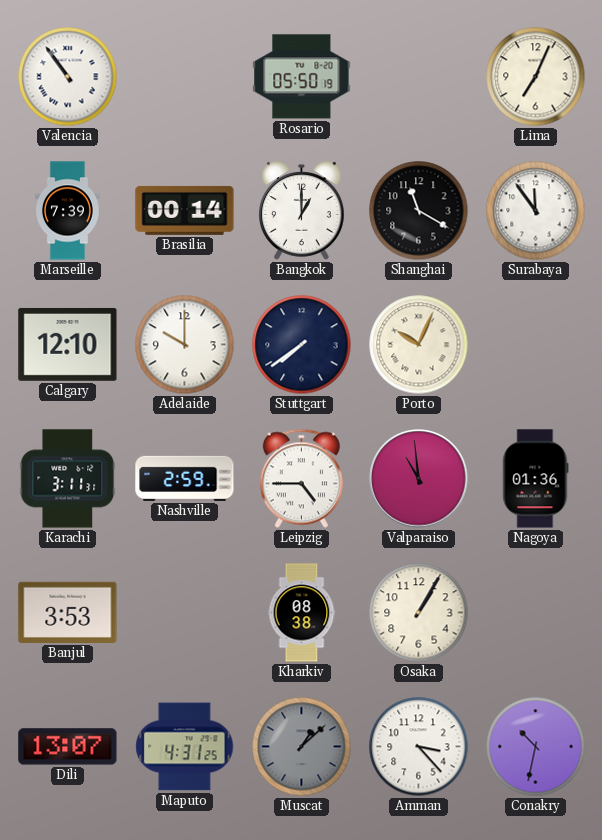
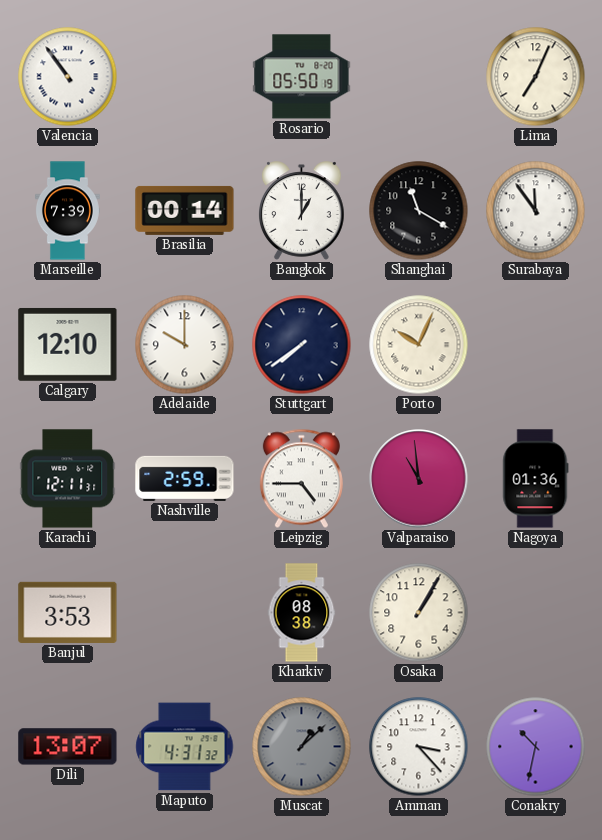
Karachi: 3:11 -> 12:11 (68, 479)
Maputo: 4:31:25 -> 4:31:32 (185, 747)
